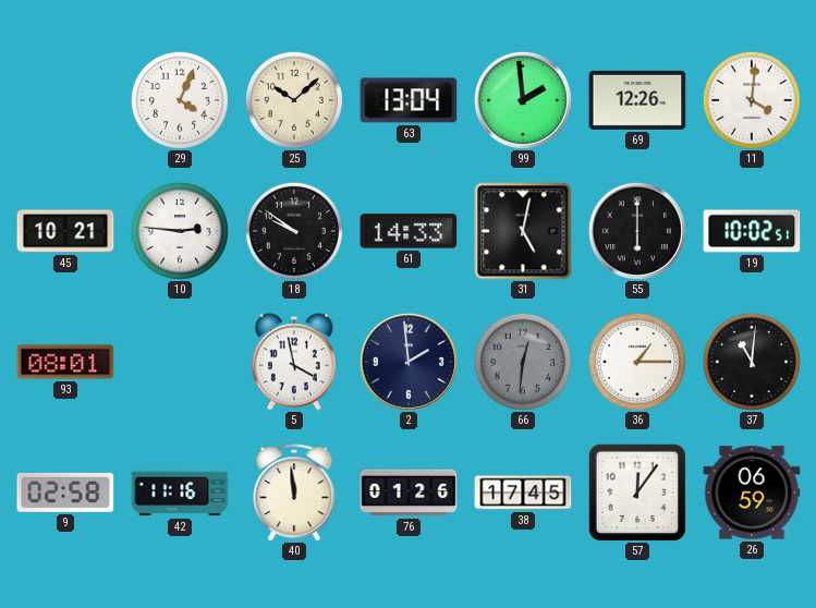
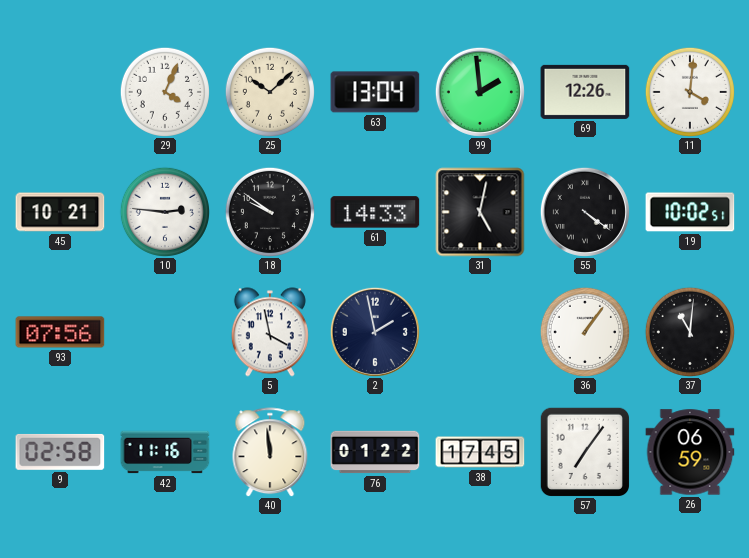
55: 6:00 -> 4:21 (585, 212)
93: 08:01 -> 07:56 (60, 332)
2: 1:59 -> 1:58 (375, 332)
66: 12:31 -> none (523, 362)
36: 1:15 -> 1:06 (585, 332)
76: 01:26 -> 01:22 (375, 452)
57: 12:06 -> 7:06 (584, 451)
